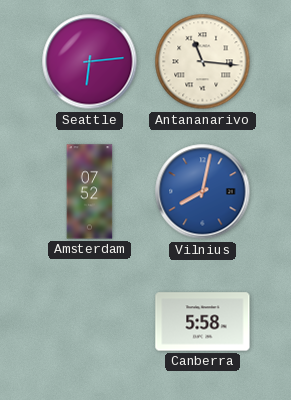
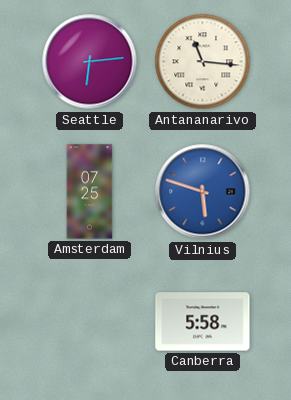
Amsterdam: 07:52 -> 07:25 (90, 192)
Vilnius: 8:02 -> 5:48 (203, 192)
